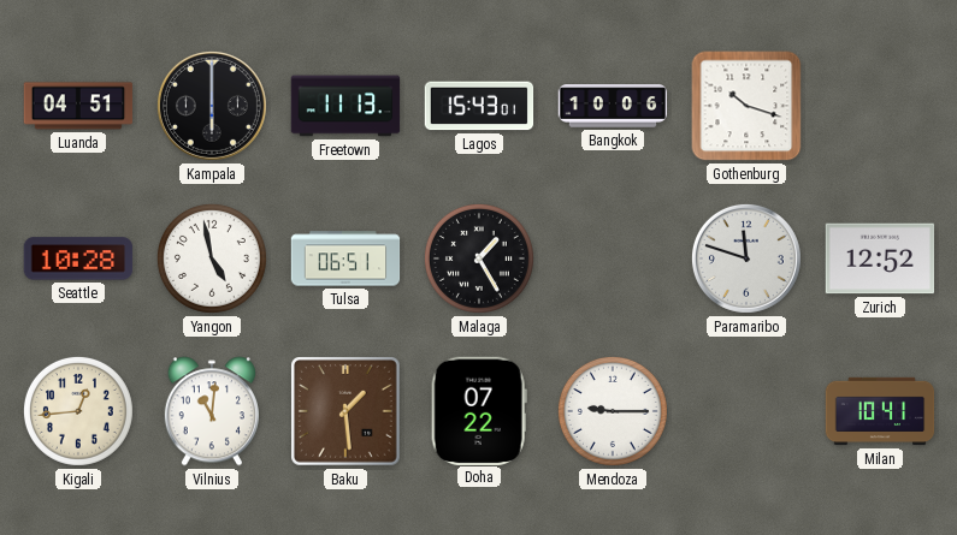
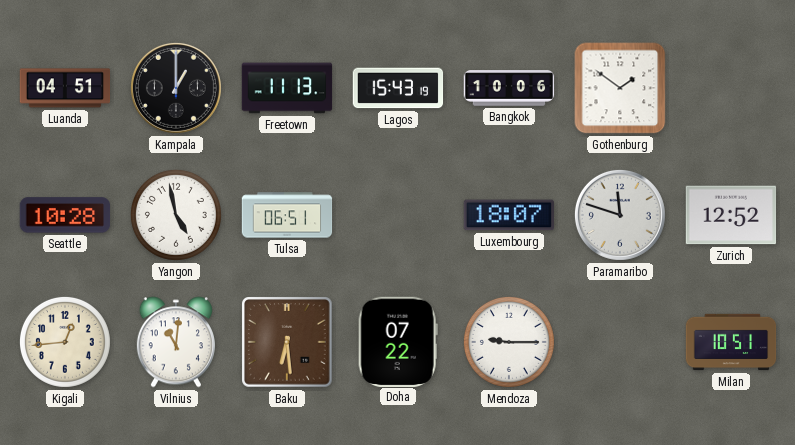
Kampala: 6:00 -> 1:00 (176, 88)
Lagos: 15:43:01 -> 15:43:19 (398, 88)
Gothenburg: 10:18 -> 1:51 (620, 88)
Malaga: 1:25 -> none (479, 258)
Luxembourg: none -> 18:07 (509, 215)
Baku: 1:29 -> 6:29 (287, 342)
Milan: 10:41 -> 10:51 (731, 342)
